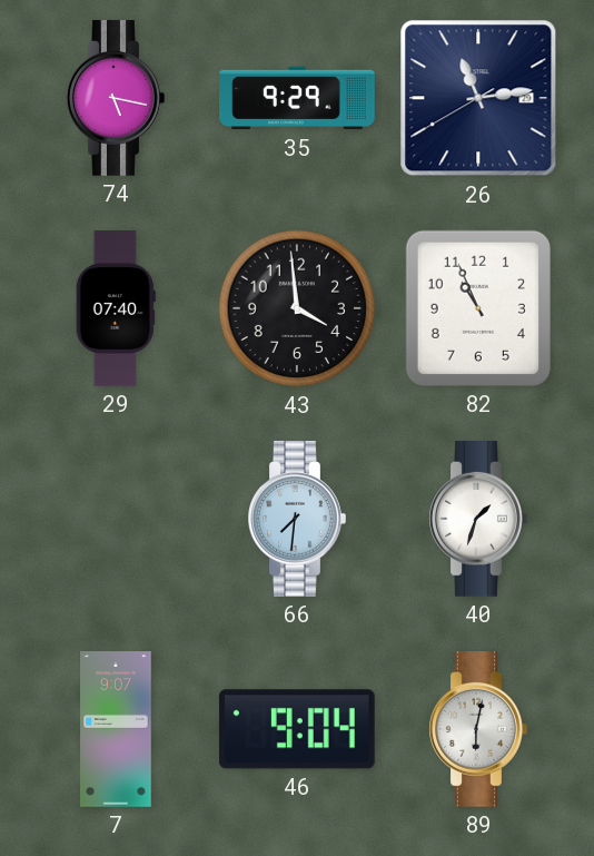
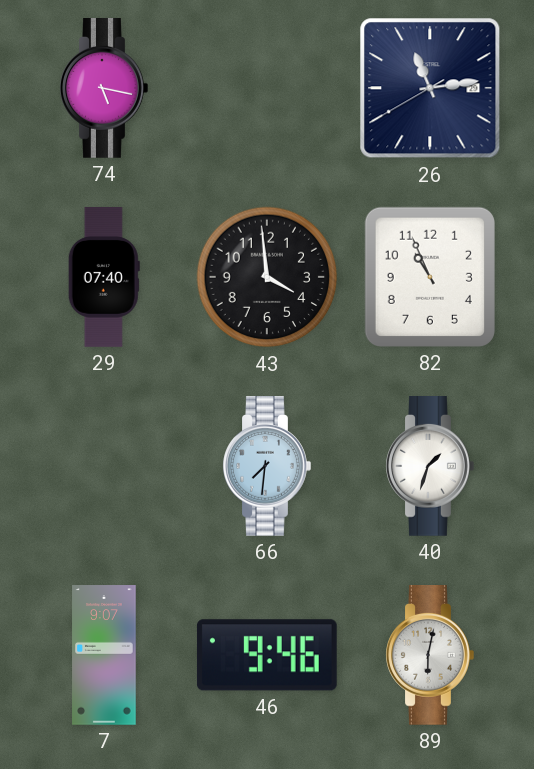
35: 9:29 -> none (297, 98)
46: 9:04 -> 9:46 (267, 655)
